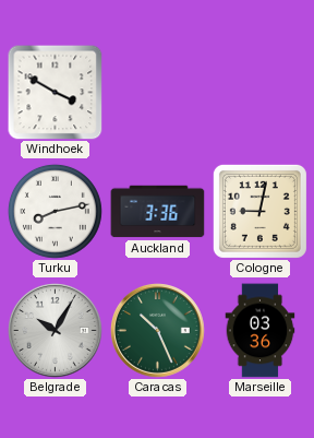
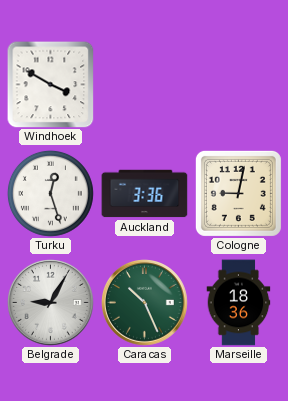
Turku: 8:13 -> 12:27 (50, 193)
Belgrade: 10:05 -> 9:05 (51, 303)
Marseille: 03:36 -> 18:36 (239, 303)
